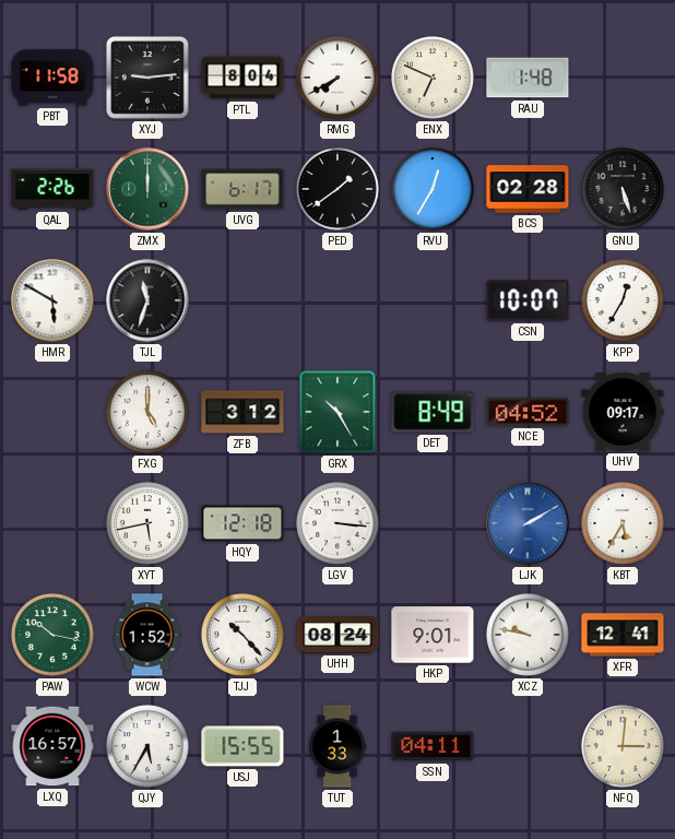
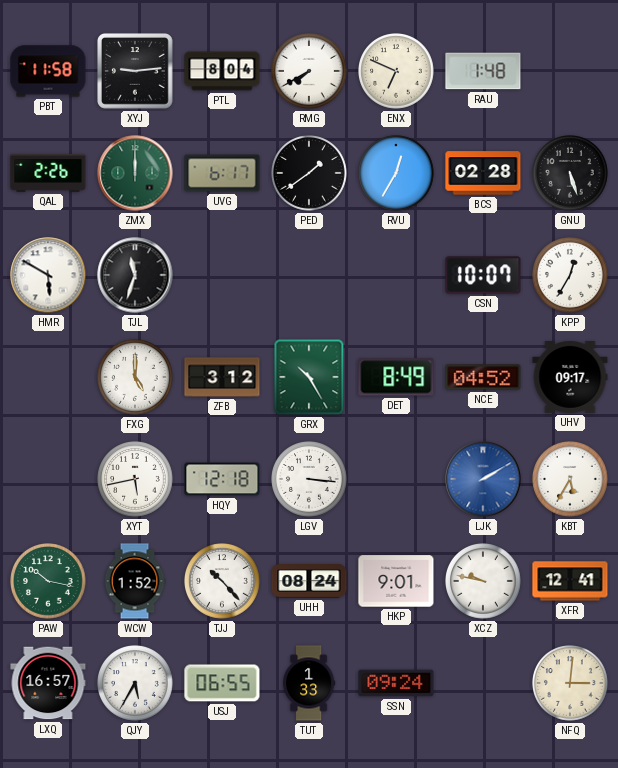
USJ: 15:55 -> 06:55 (222, 683)
SSN: 04:11 -> 09:24 (396, 683)
